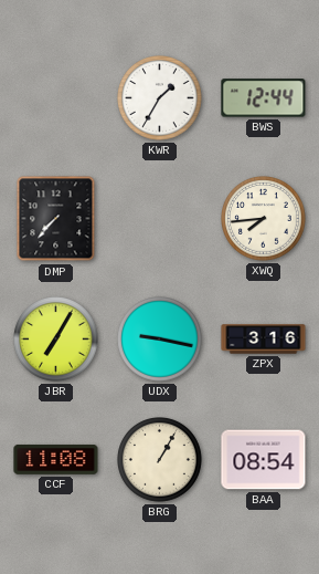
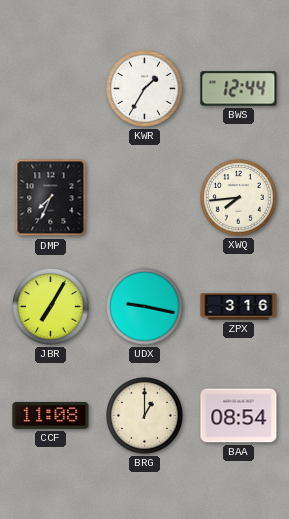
DMP: 7:37 -> 7:34 (51, 198)
BRG: 1:05 -> 1:00 (145, 416)
